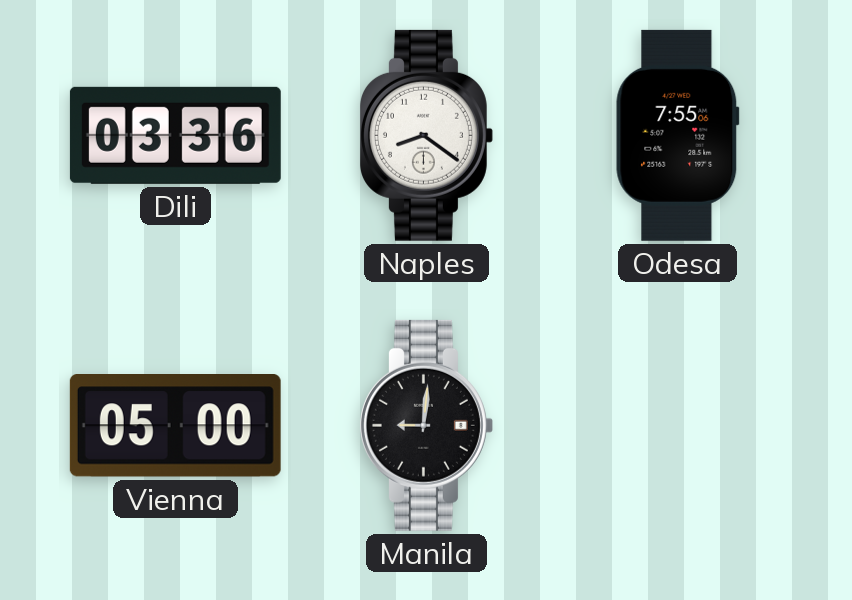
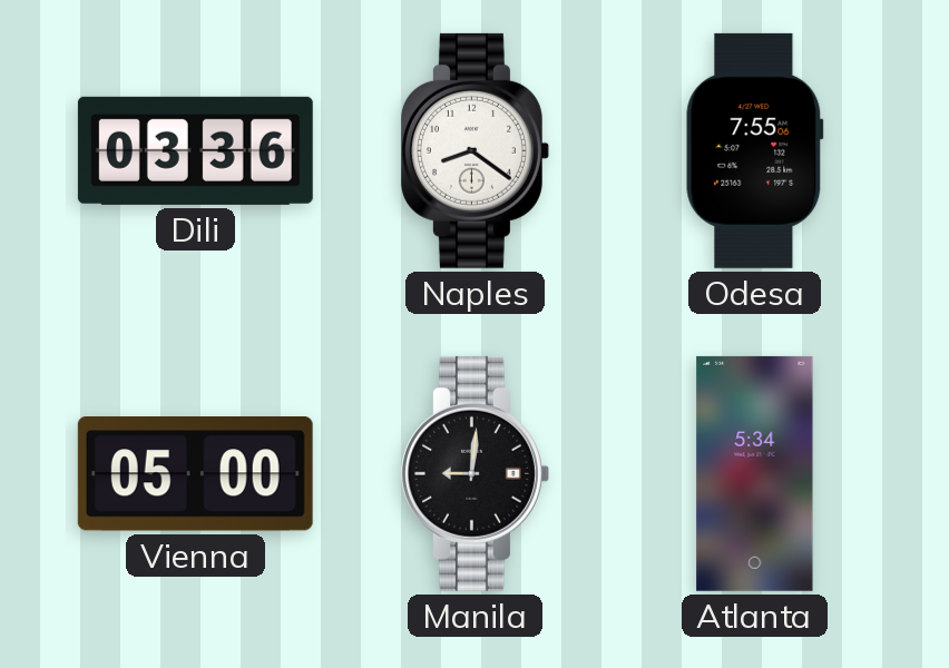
Atlanta: none -> 5:34 (755, 473)
